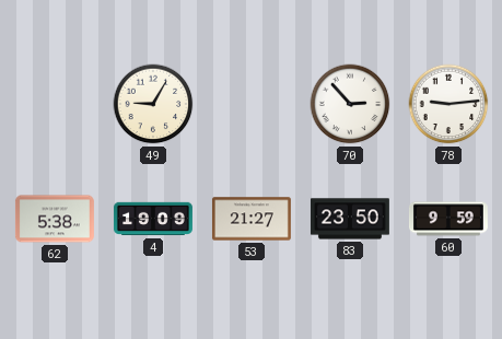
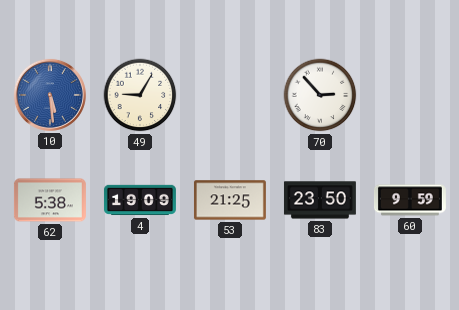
10: none -> 5:29 (50, 95)
78: 9:14 -> none (448, 104)
53: 21:27 -> 21:25 (230, 200)
